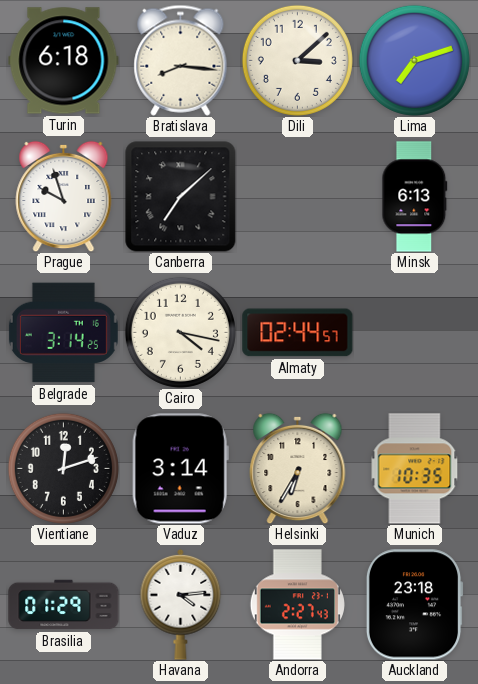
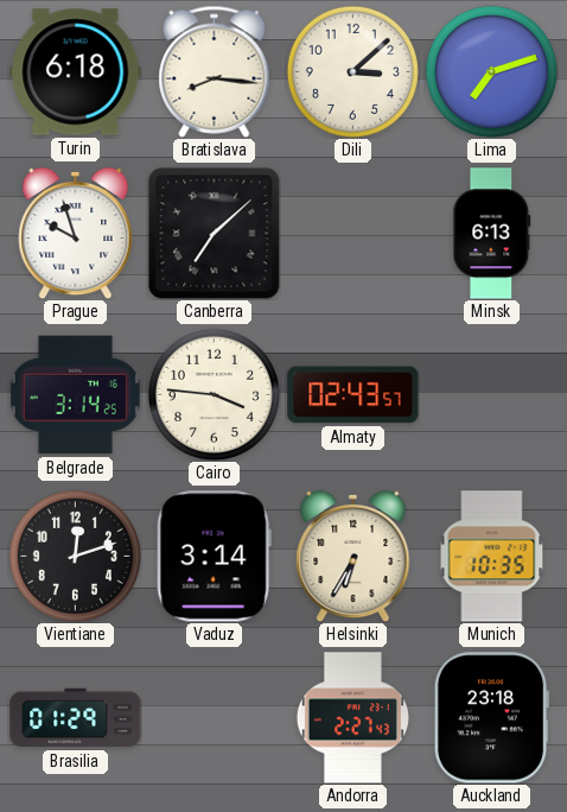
Cairo: 4:17 -> 3:46 (214, 394)
Almaty: 02:44 -> 02:43 (353, 395)
Havana: 4:14 -> none (181, 604)
